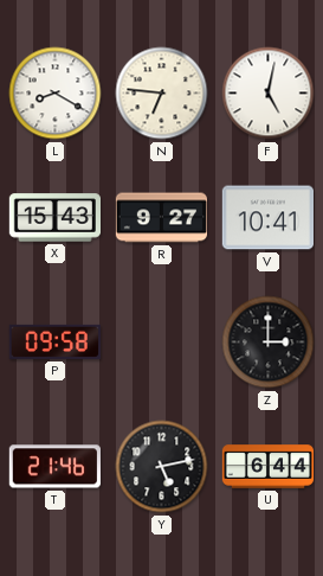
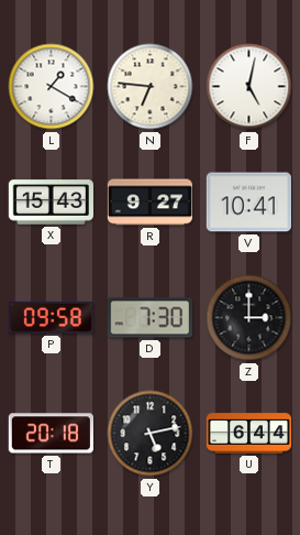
L: 8:20 -> 1:20 (52, 87)
D: none -> 7:30 (149, 318)
T: 21:46 -> 20:18 (51, 434)
